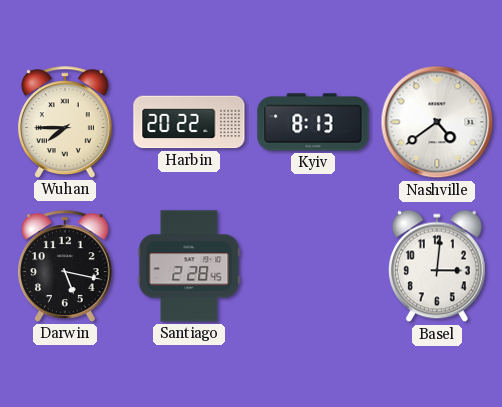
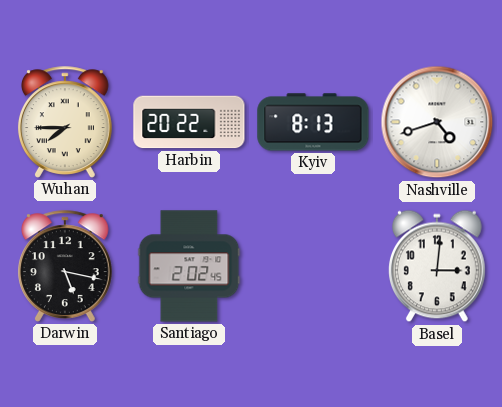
Nashville: 4:39 -> 4:42 (437, 122)
Santiago: 2:28 -> 2:02 (189, 266)
